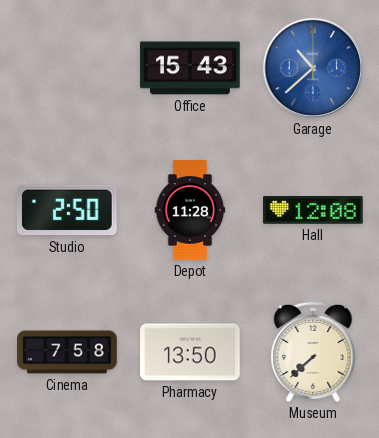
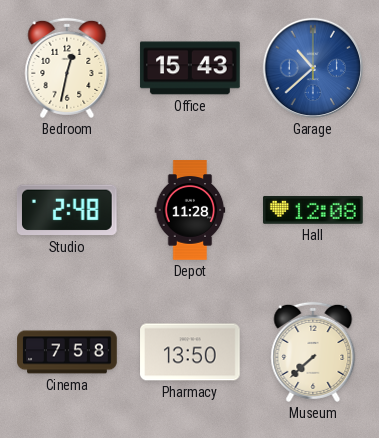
Bedroom: none -> 12:32 (67, 68)
Studio: 2:50 -> 2:48 (67, 210)
